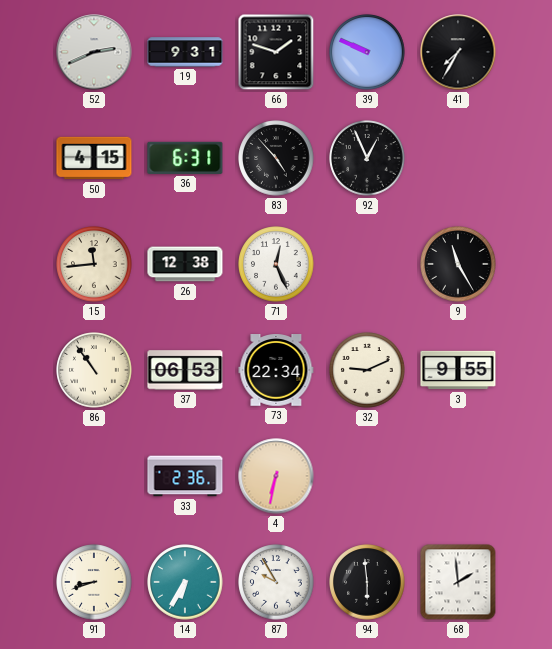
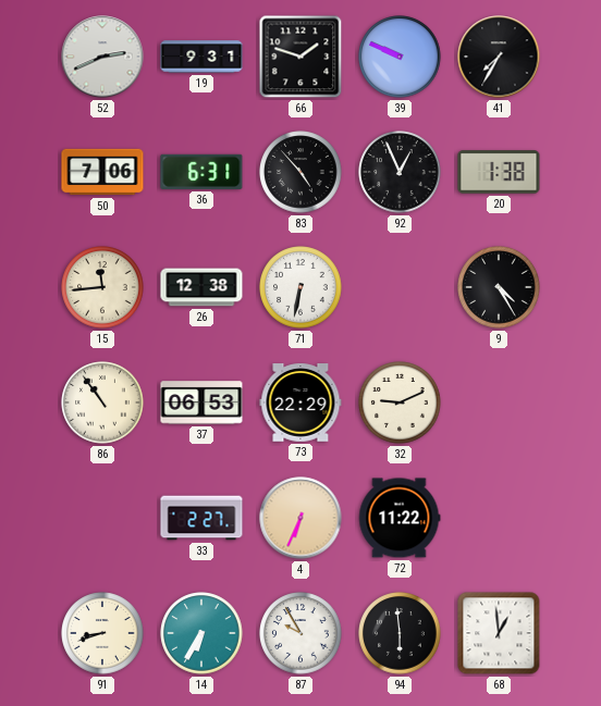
50: 4:15 -> 7:06 (102, 172)
20: none -> 1:38 (499, 172)
71: 12:26 -> 6:32 (300, 287)
9: 11:25 -> 4:25 (499, 287)
73: 22:34 -> 22:29 (300, 404)
3: 9:55 -> none (458, 370)
33: 2:36 -> 2:27 (201, 518)
4: 6:32 -> 6:34 (300, 518)
72: none -> 11:22 (400, 518)
68: 1:59 -> 12:59 (499, 633)
